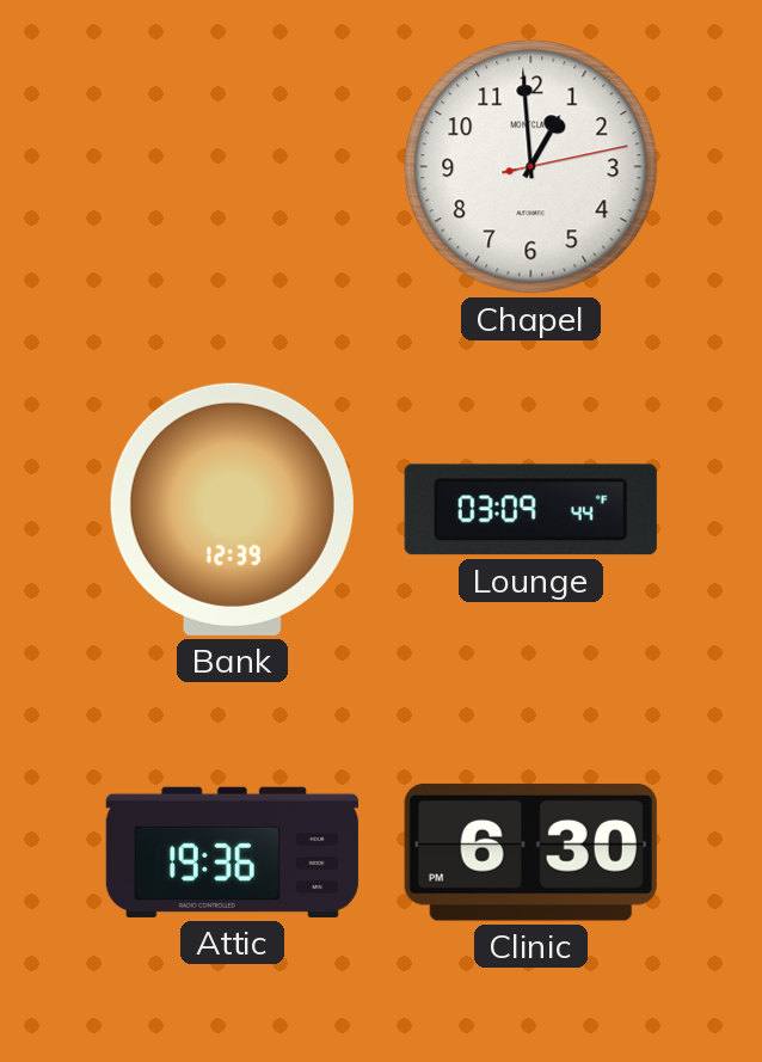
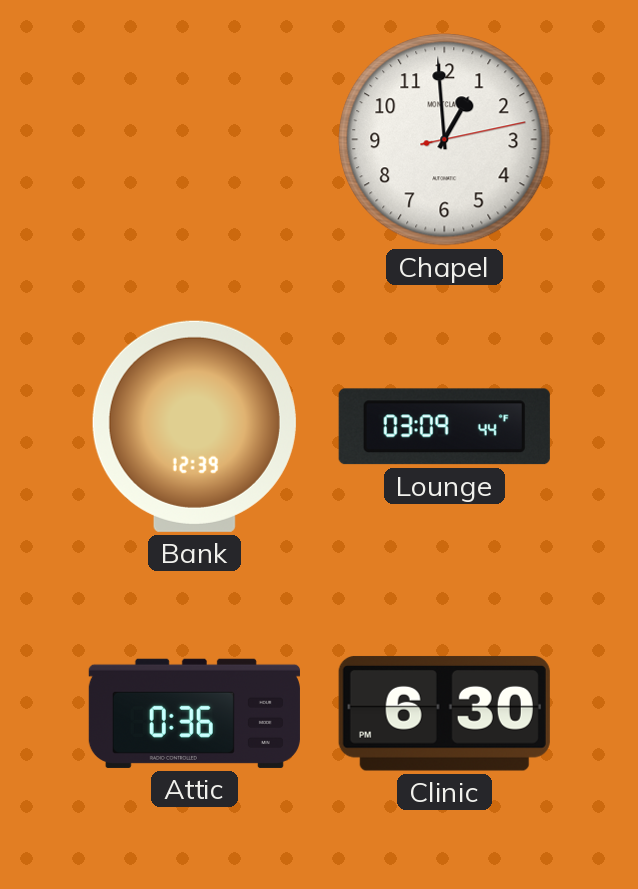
Attic: 19:36 -> 0:36 (194, 713)
